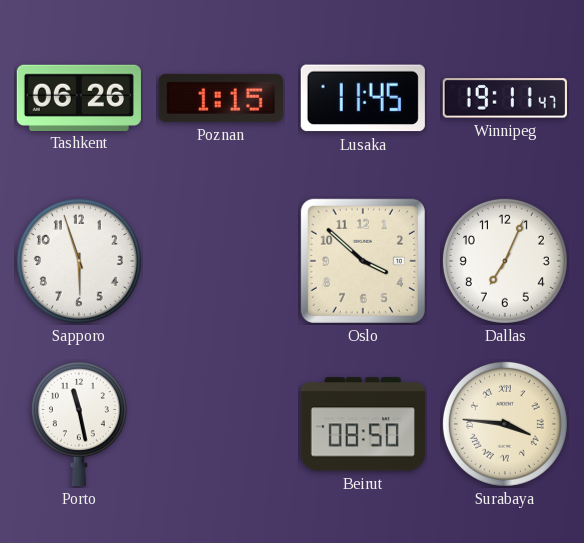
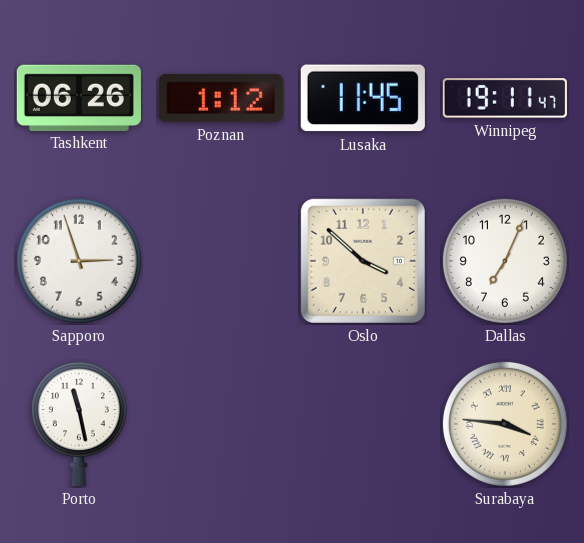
Poznan: 1:15 -> 1:12 (221, 98)
Sapporo: 5:57 -> 2:57 (79, 261)
Beirut: 08:50 -> none (363, 424)
